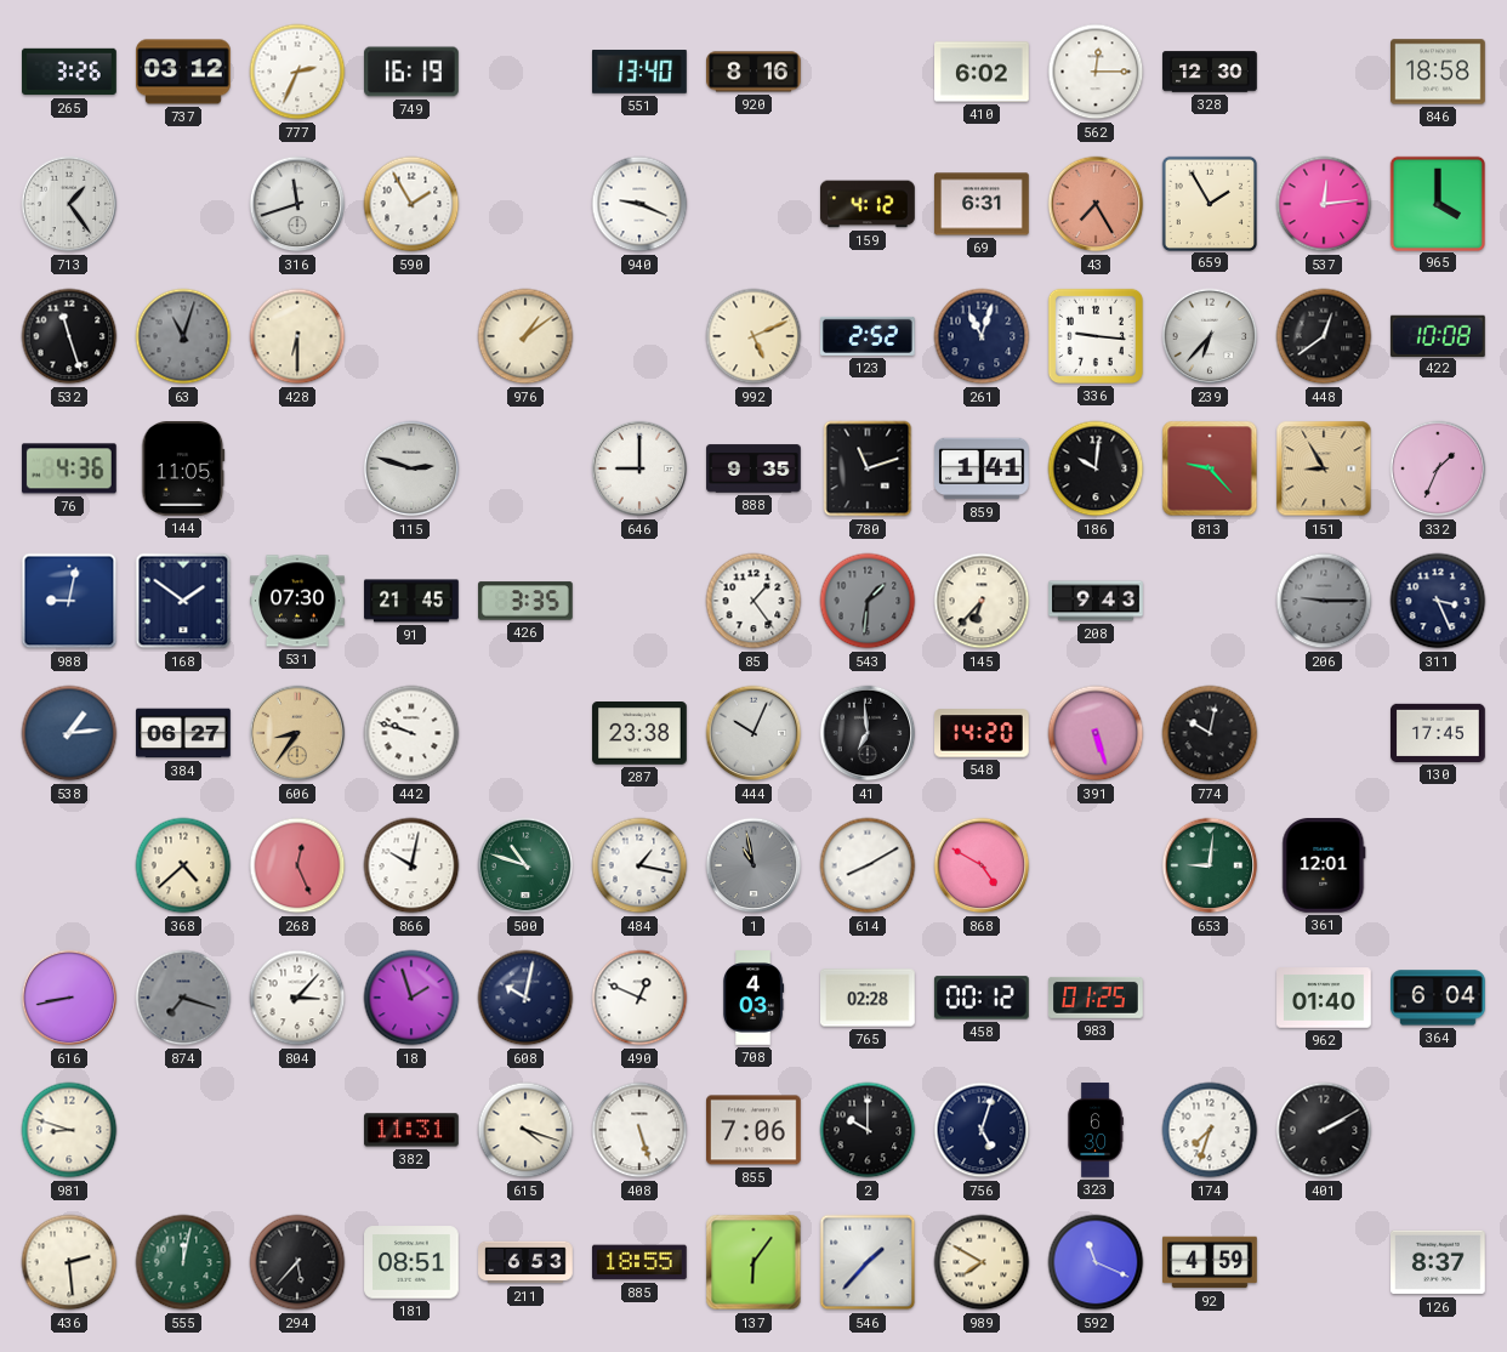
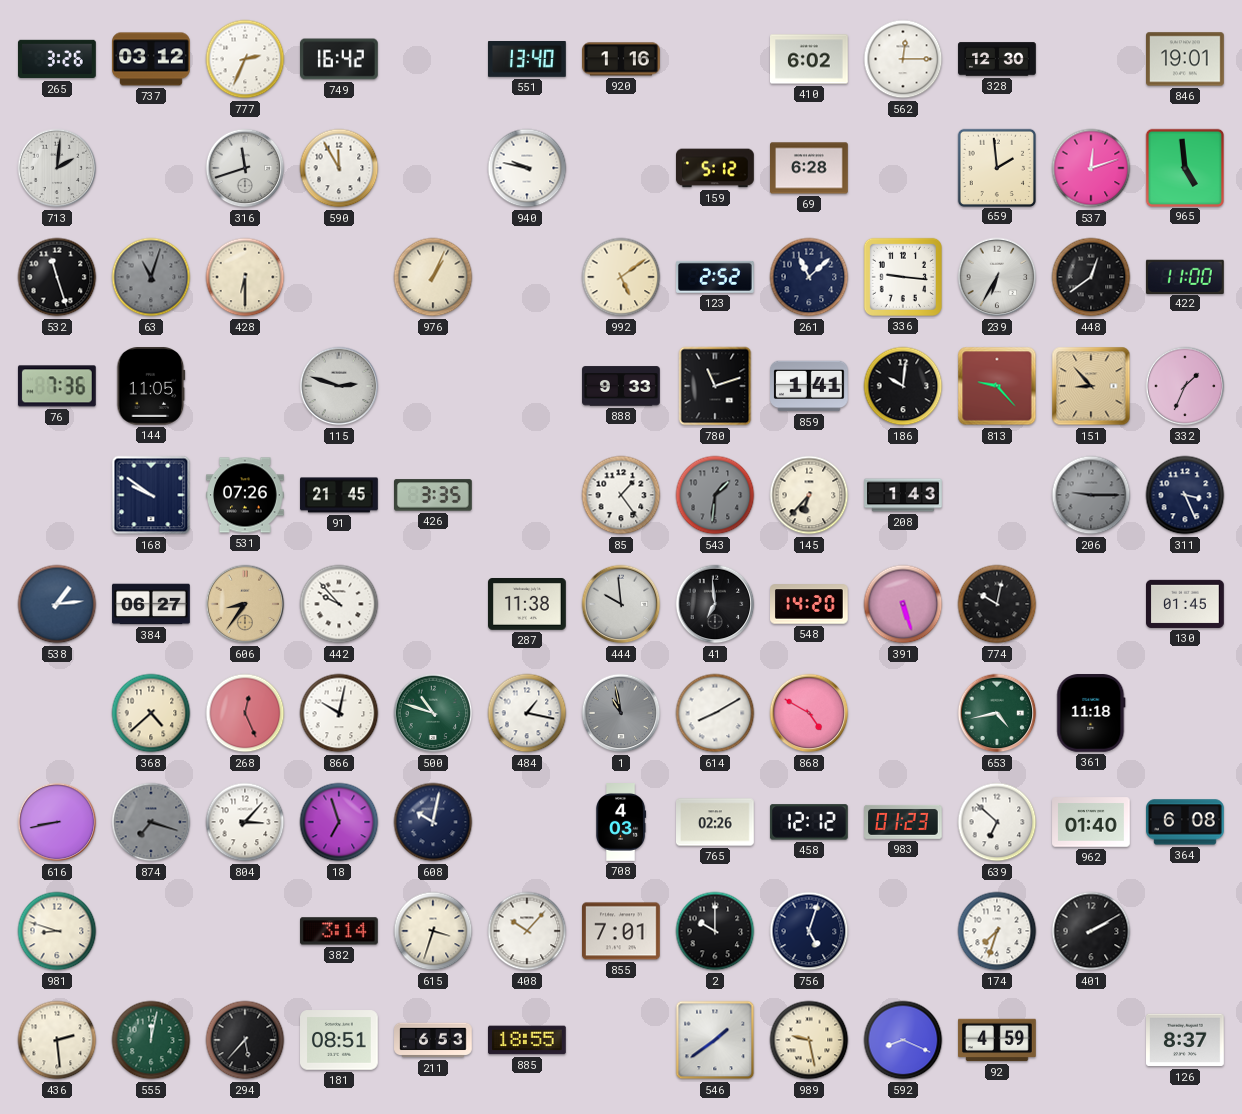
749: 16:19 -> 16:42 (340, 59)
920: 8:16 -> 1:16 (622, 59)
846: 18:58 -> 19:01 (1186, 59)
713: 1:24 -> 2:01 (57, 168)
590: 1:55 -> 11:55 (339, 168)
940: 9:19 -> 9:47 (527, 168)
159: 4:12 -> 5:12 (716, 168)
69: 6:31 -> 6:28 (809, 168)
43: 7:25 -> none (1096, 204)
659: 1:55 -> 1:59 (996, 167)
537: 12:14 -> 12:12 (1091, 168)
965: 4:00 -> 4:59 (1184, 167)
976: 1:09 -> 1:04 (433, 277)
992: 5:11 -> 5:09 (621, 277)
261: 11:03 -> 11:08 (809, 277)
239: 6:37 -> 6:35 (997, 277)
422: 10:08 -> 11:00 (1185, 276)
76: 4:36 -> 7:36 (57, 386)
646: 9:00 -> none (639, 468)
888: 9:35 -> 9:33 (621, 386)
151: 8:55 -> 8:53 (1091, 386)
988: 9:02 -> none (69, 601)
168: 1:51 -> 9:51 (151, 495)
531: 07:30 -> 07:26 (245, 495)
208: 9:43 -> 1:43 (903, 495)
442: 9:48 -> 9:53 (339, 604)
287: 23:38 -> 11:38 (528, 605)
444: 10:04 -> 9:59 (621, 604)
130: 17:45 -> 01:45 (1186, 604)
653: 9:01 -> 4:43 (997, 713)
361: 12:01 -> 11:18 (1091, 714)
18: 1:57 -> 6:57 (339, 822)
490: 12:49 -> none (639, 998)
765: 02:28 -> 02:26 (716, 822)
458: 00:12 -> 12:12 (809, 822)
983: 01:25 -> 01:23 (904, 822)
639: none -> 6:52 (997, 822)
364: 6:04 -> 6:08 (1186, 822)
382: 11:31 -> 3:14 (340, 931)
615: 4:18 -> 3:33 (433, 931)
408: 5:27 -> 10:07 (527, 931)
855: 7:06 -> 7:01 (622, 931)
323: 6:30 -> none (1096, 1130)
137: 6:06 -> none (753, 1262)
546: 1:37 -> 1:39 (715, 1040)
989: 7:50 -> 9:28 (809, 1040)
592: 11:19 -> 8:19 (903, 1040)
